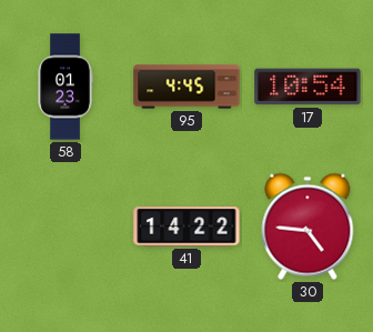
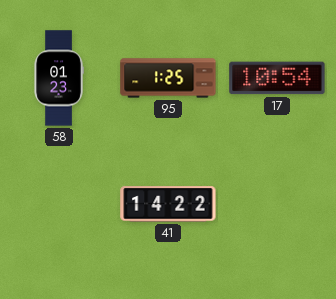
95: 4:45 -> 1:25 (168, 78)
30: 4:46 -> none (308, 227)
